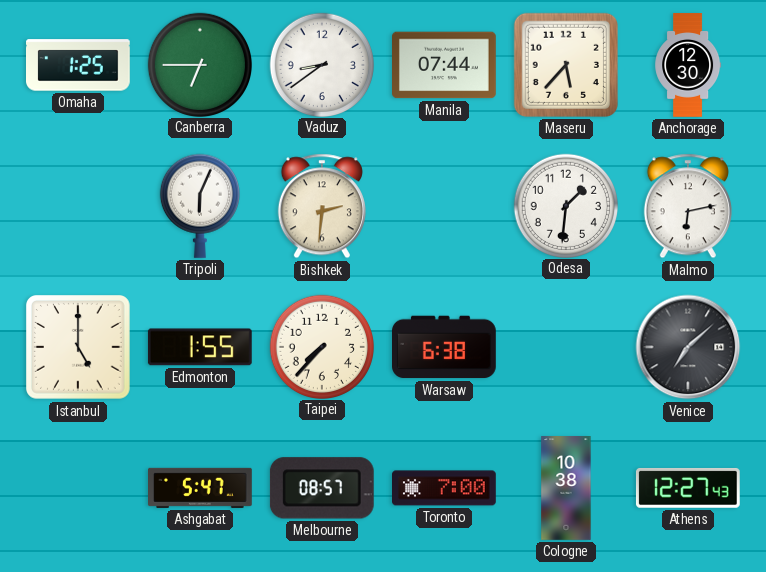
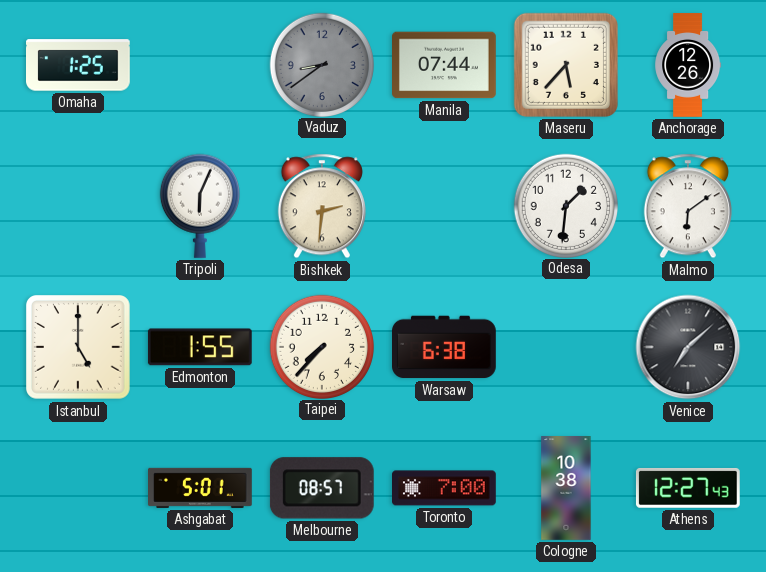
Canberra: 6:45 -> none (199, 64)
Vaduz dial: white -> grey (321, 64)
Anchorage: 12:30 -> 12:26 (688, 65)
Malmo: 6:13 -> 6:09 (688, 206)
Ashgabat: 5:47 -> 5:01 (201, 488)
